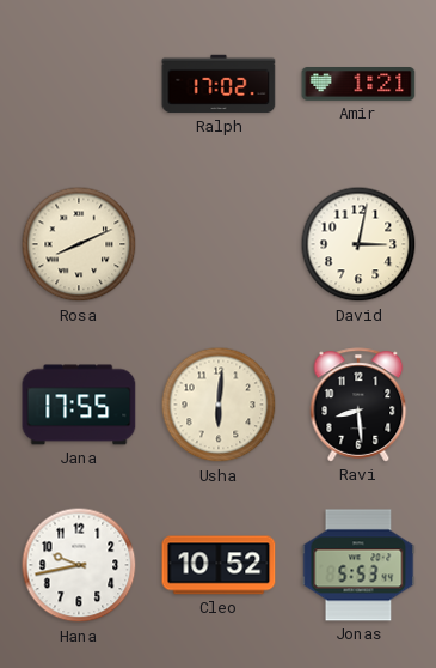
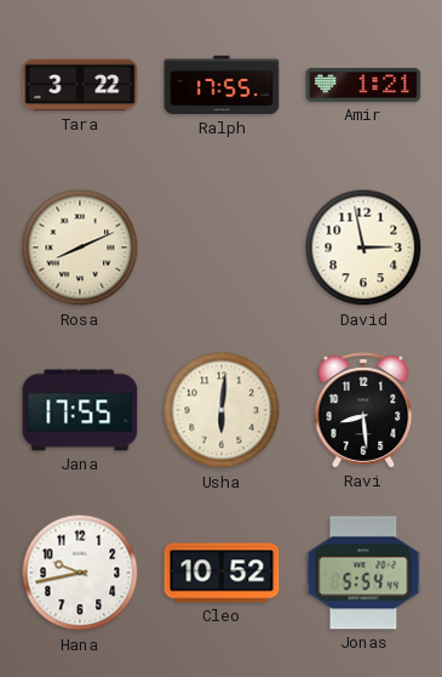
Tara: none -> 3:22 (80, 85)
Ralph: 17:02 -> 17:55 (222, 85)
David: 3:02 -> 2:58 (363, 248)
Jonas: 5:53 -> 5:54 (363, 573)
